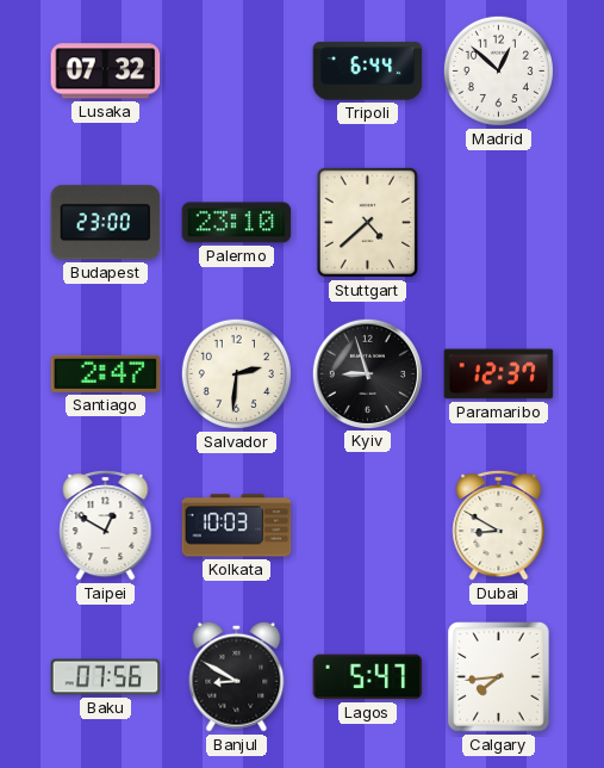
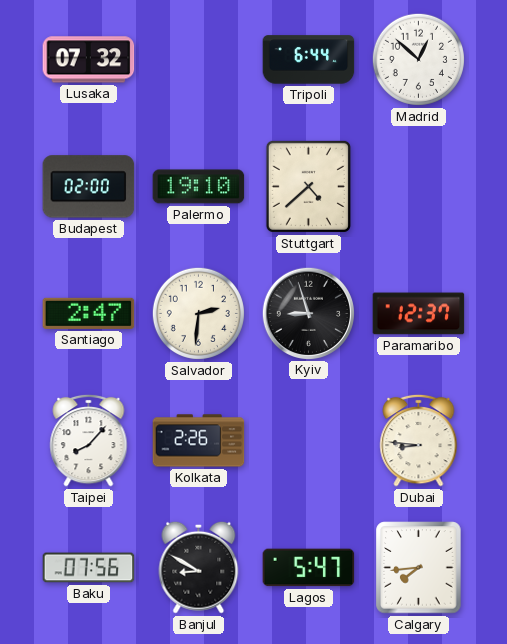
Budapest: 23:00 -> 02:00 (89, 187)
Palermo: 23:10 -> 19:10 (199, 187)
Taipei: 12:50 -> 8:07 (89, 440)
Kolkata: 10:03 -> 2:26 (199, 441)
Dubai: 8:50 -> 8:46 (419, 440)
